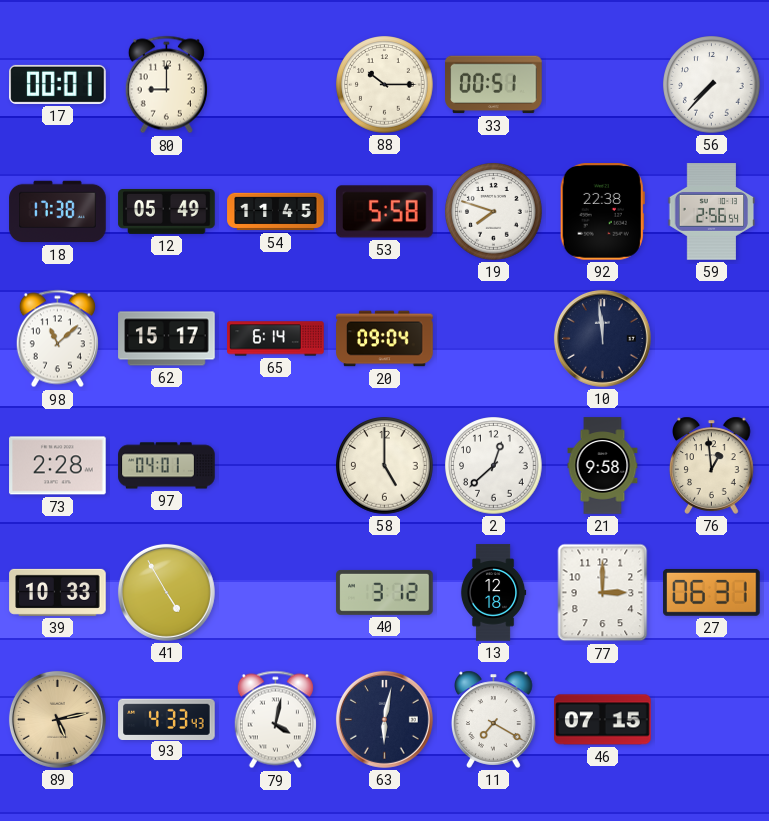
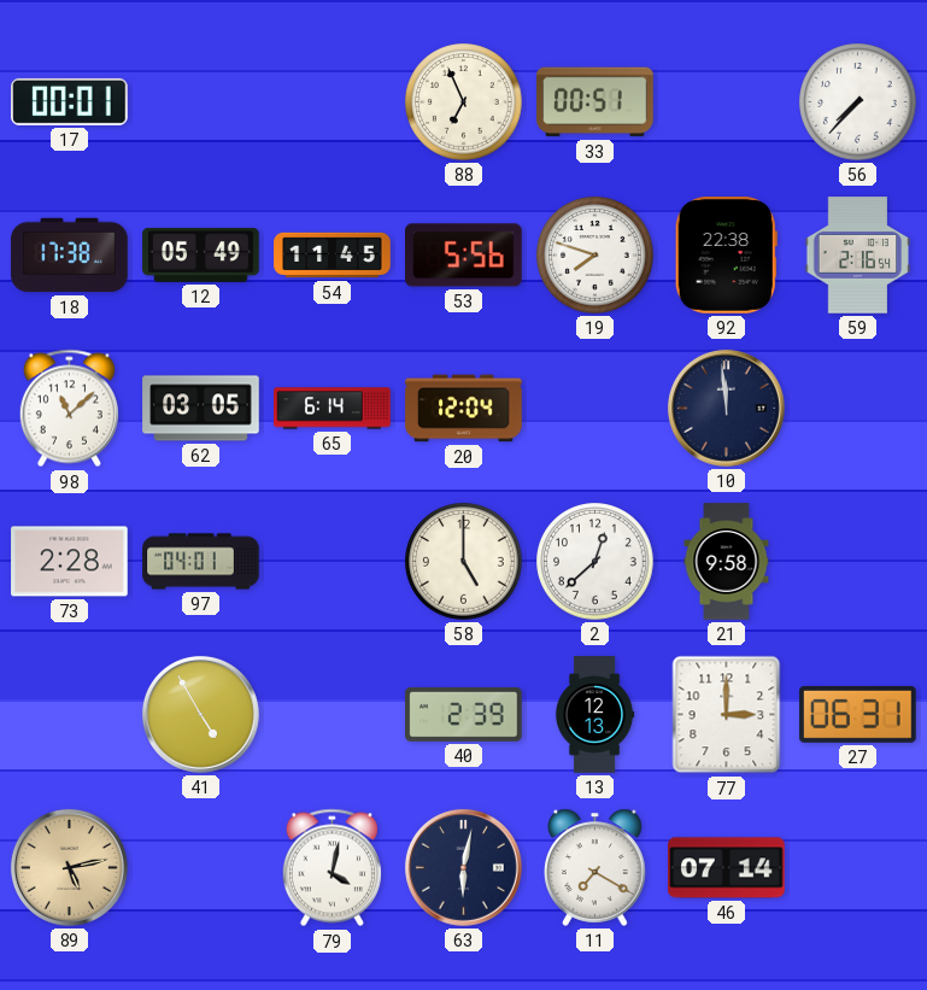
80: 9:00 -> none (166, 85)
88: 10:15 -> 6:56 (464, 102)
53: 5:58 -> 5:56 (464, 256)
59: 2:56 -> 2:16 (858, 256)
62: 15:17 -> 03:05 (201, 409)
20: 09:04 -> 12:04 (464, 409)
76: 12:59 -> none (712, 465)
39: 10:33 -> none (58, 592)
40: 3:12 -> 2:39 (464, 714)
13: 12:18 -> 12:13 (594, 715)
93: 4:33 -> none (167, 719)
46: 07:15 -> 07:14 (727, 868)
